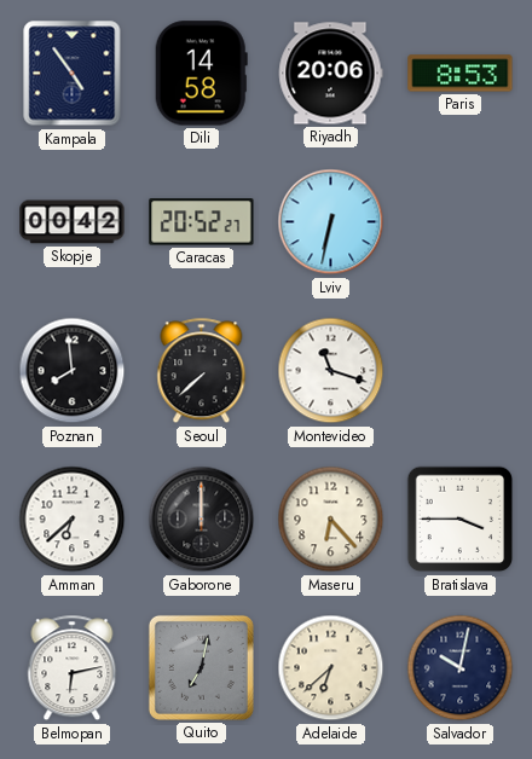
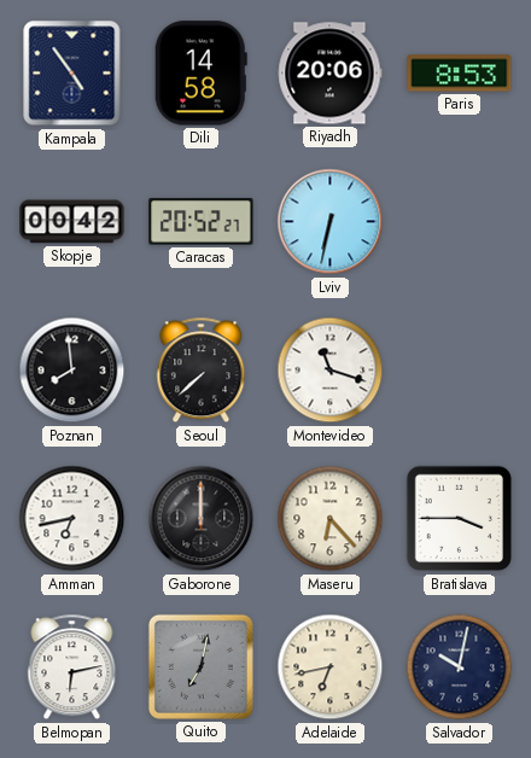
Amman: 6:38 -> 6:43 (72, 519)
Adelaide: 6:38 -> 6:43 (331, 667)
